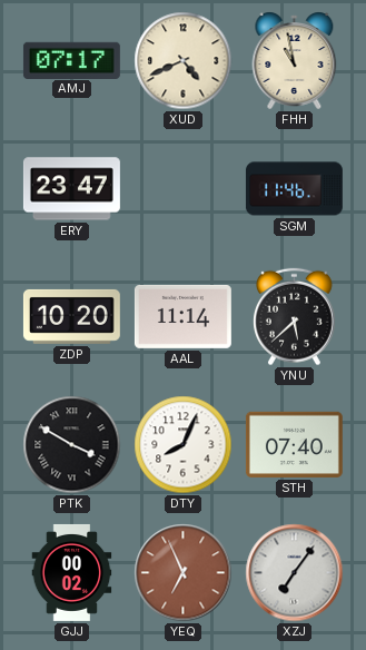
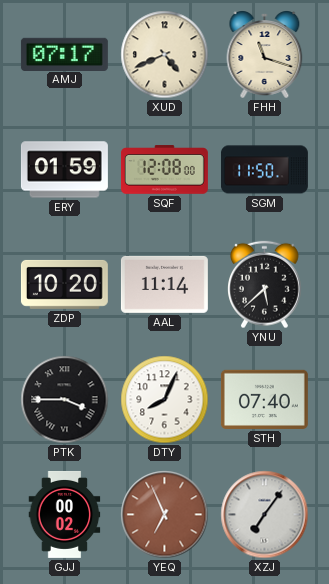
FHH: 10:58 -> 11:18 (265, 55)
ERY: 23:47 -> 01:59 (64, 170)
SQF: none -> 12:08 (164, 170)
SGM: 11:46 -> 11:50 (264, 170)
PTK: 3:50 -> 3:45 (65, 400)
